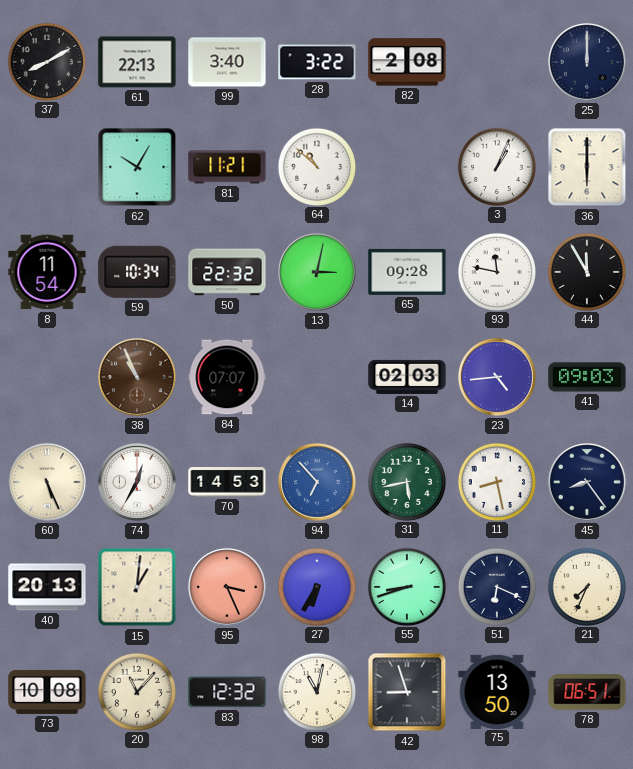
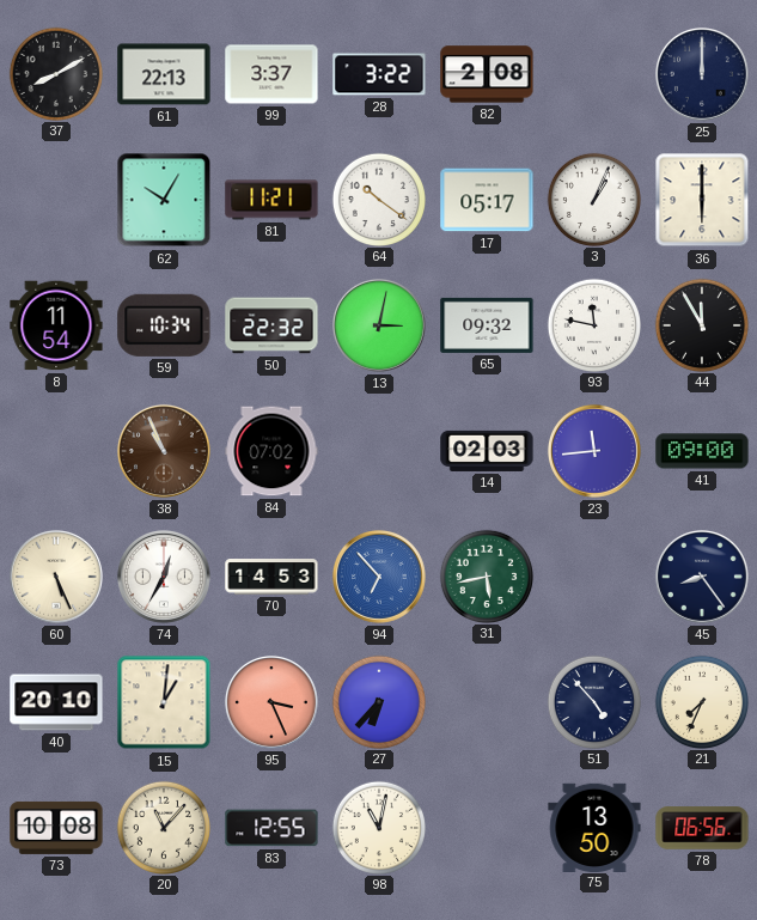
99: 3:40 -> 3:37 (271, 74)
64: 10:52 -> 10:21 (378, 199)
17: none -> 05:17 (487, 200)
65: 09:28 -> 09:32 (487, 325)
84: 07:07 -> 07:02 (271, 451)
23: 4:44 -> 11:44 (594, 451)
41: 09:03 -> 09:00 (702, 451)
11: 8:28 -> none (496, 481)
40: 20:13 -> 20:10 (56, 702)
27: 6:35 -> 6:37 (378, 701)
55: 8:42 -> none (406, 586)
51: 6:19 -> 4:53 (593, 701)
83: 12:32 -> 12:55 (271, 828)
42: 8:57 -> none (407, 692)
78: 06:51 -> 06:56 (702, 828)
